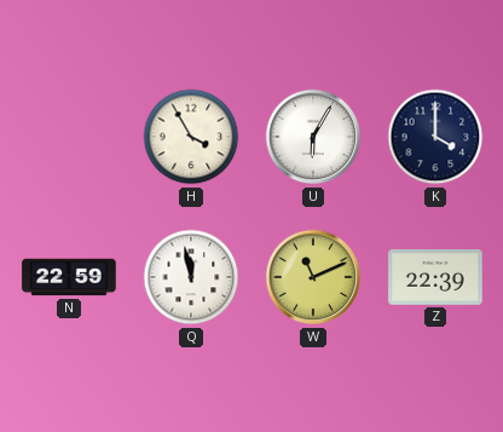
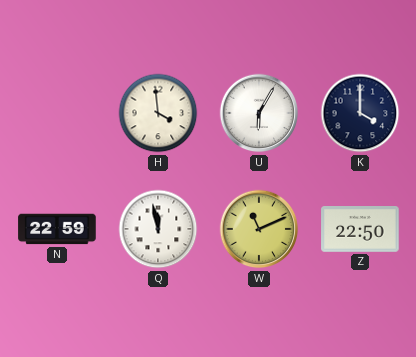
H: 3:55 -> 3:59 (158, 113)
Z: 22:39 -> 22:50 (360, 230)
